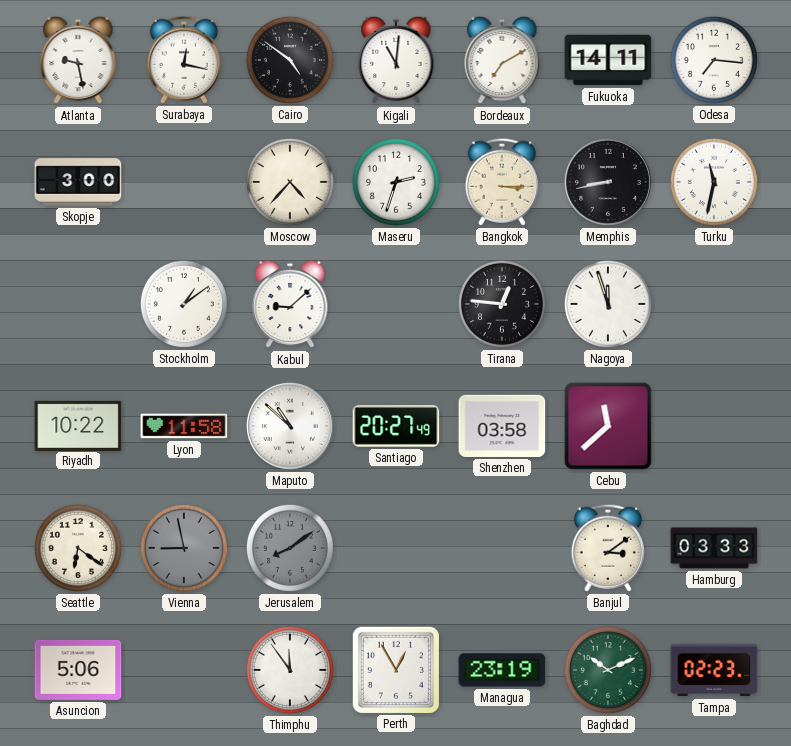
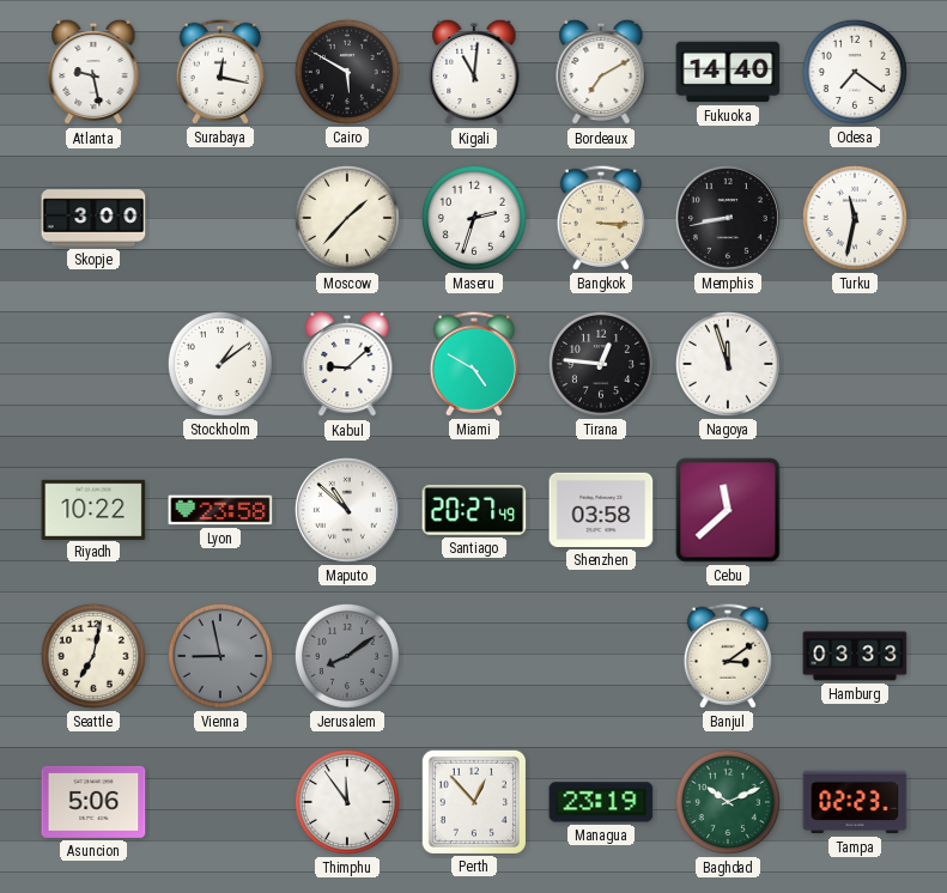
Cairo: 4:51 -> 5:50 (347, 72)
Fukuoka: 14:11 -> 14:40 (728, 72)
Odesa: 7:16 -> 7:21 (855, 72)
Moscow: 4:37 -> 1:37 (347, 218)
Miami: none -> 4:50 (474, 364)
Lyon: 11:58 -> 23:58 (220, 510)
Seattle: 6:21 -> 7:02 (93, 656)
Perth: 12:55 -> 12:53 (473, 801)
